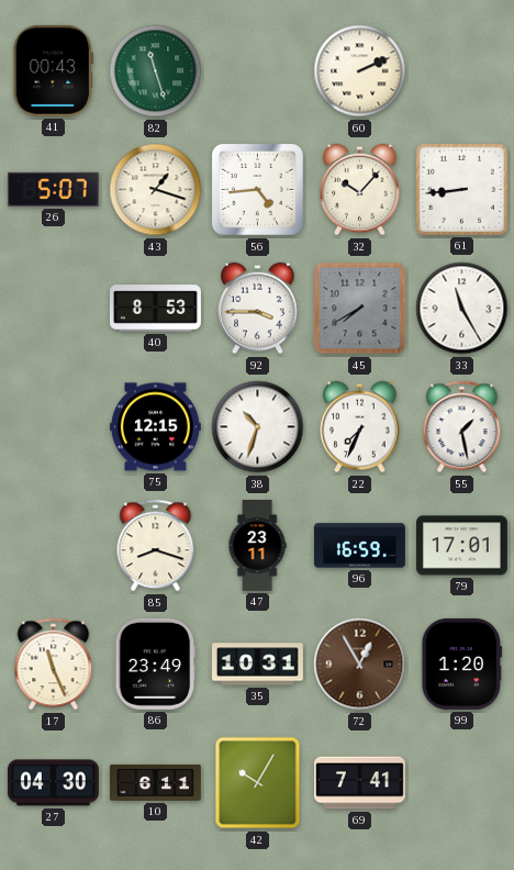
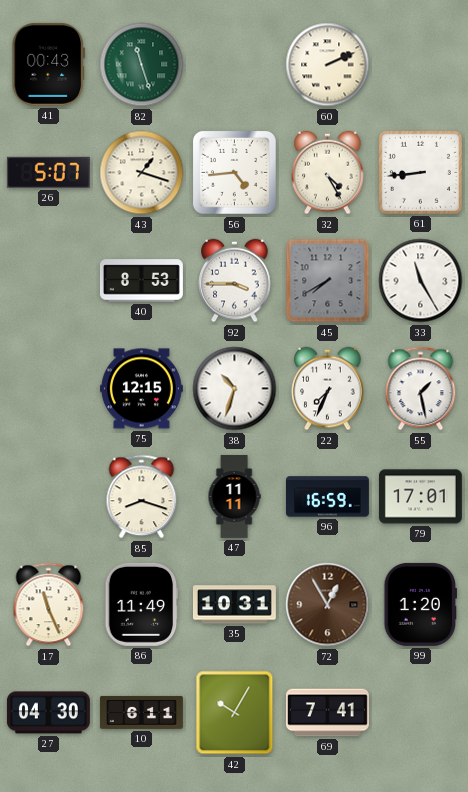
32: 10:07 -> 4:25 (328, 173)
47: 23:11 -> 11:11 (234, 497)
86: 23:49 -> 11:49 (142, 604)
